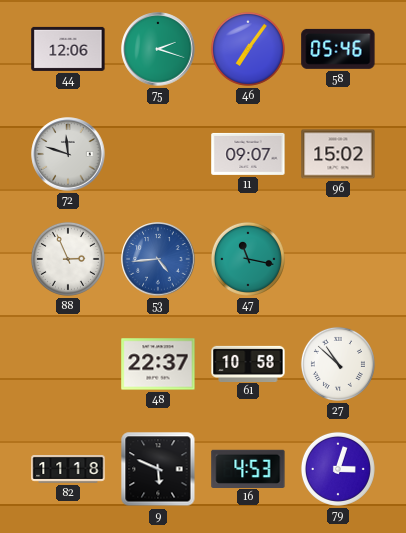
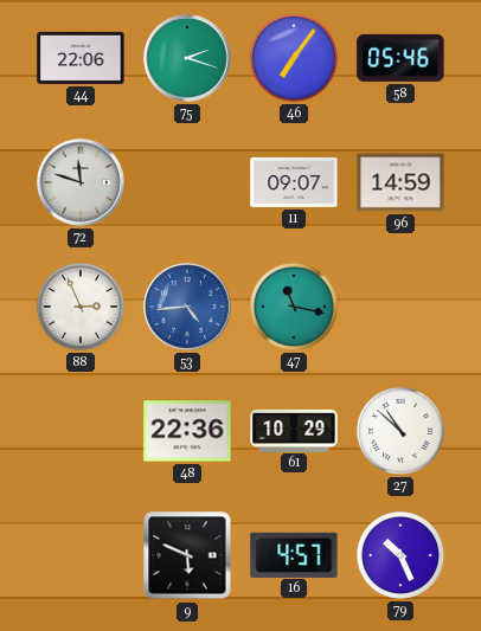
44: 12:06 -> 22:06 (81, 58)
96: 15:02 -> 14:59 (400, 182)
48: 22:37 -> 22:36 (187, 431)
61: 10:58 -> 10:29 (294, 430)
82: 11:18 -> none (68, 470)
16: 4:53 -> 4:57 (294, 554)
79: 3:03 -> 10:26 (400, 555)
